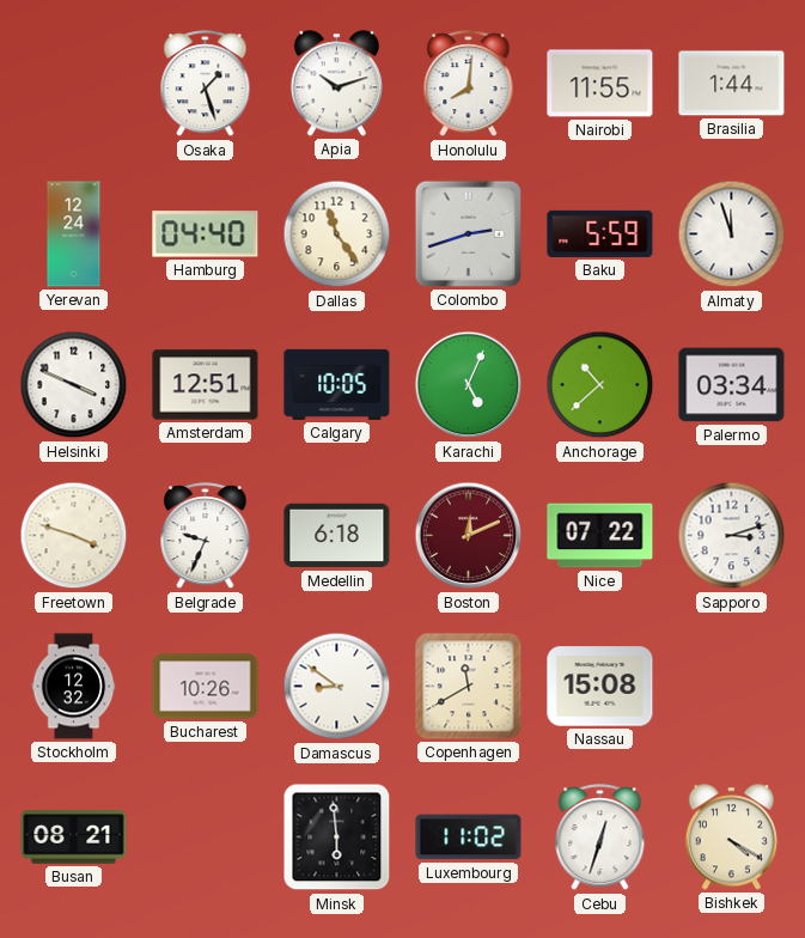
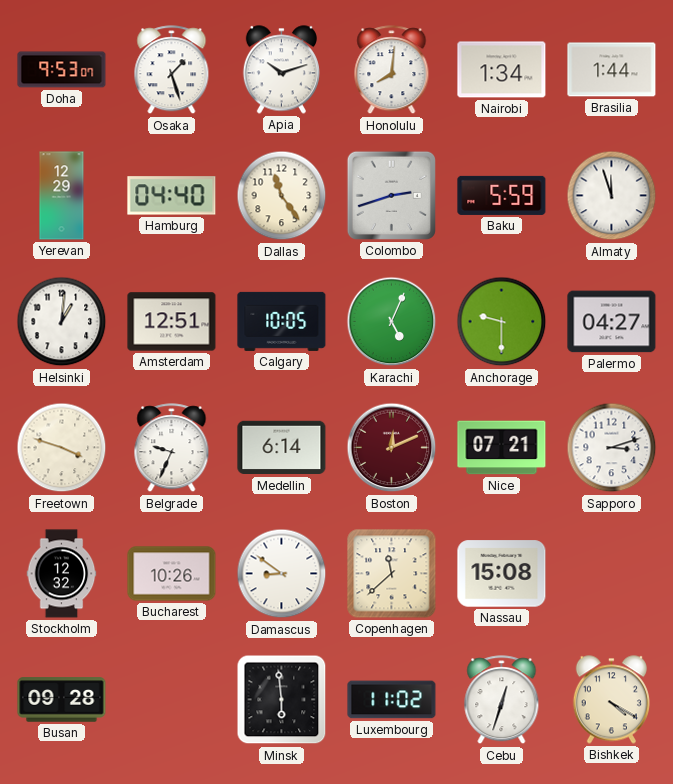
Doha: none -> 9:53 (62, 70)
Nairobi: 11:55 -> 1:34 (502, 70)
Yerevan: 12:24 -> 12:29 (62, 196)
Helsinki: 3:49 -> 1:01 (62, 322)
Anchorage: 10:38 -> 9:30 (502, 322)
Palermo: 03:34 -> 04:27 (612, 322)
Medellin: 6:18 -> 6:14 (282, 448)
Nice: 07:22 -> 07:21 (502, 448)
Copenhagen: 11:40 -> 11:38 (392, 574)
Busan: 08:21 -> 09:28 (62, 700)
